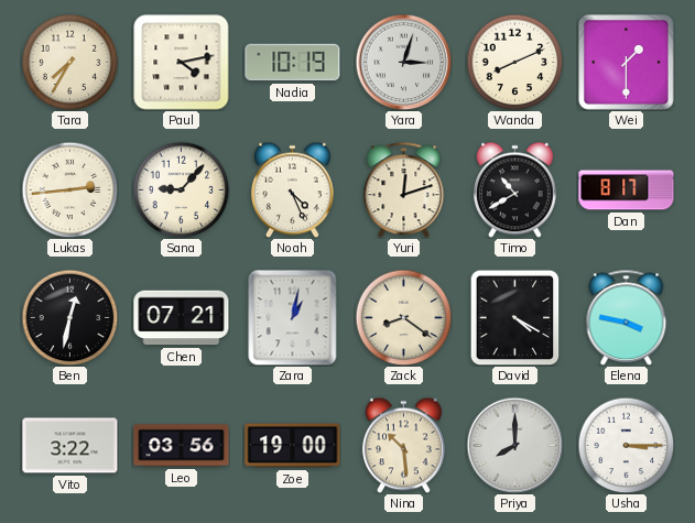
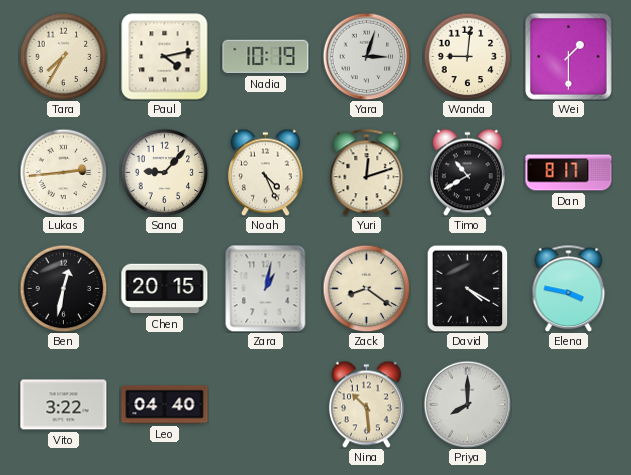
Wanda: 8:11 -> 9:01 (467, 56)
Chen: 07:21 -> 20:15 (165, 289)
Leo: 03:56 -> 04:40 (165, 405)
Zoe: 19:00 -> none (293, 446)
Usha: 3:15 -> none (626, 445)
